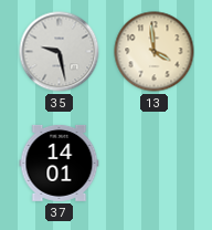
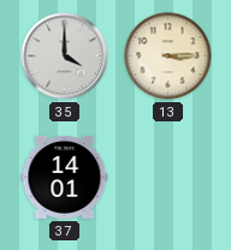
35: 9:28 -> 4:00 (65, 56)
13: 3:59 -> 3:15 (168, 56)
